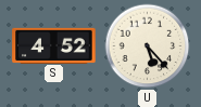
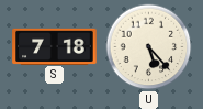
S: 4:52 -> 7:18 (55, 46)
